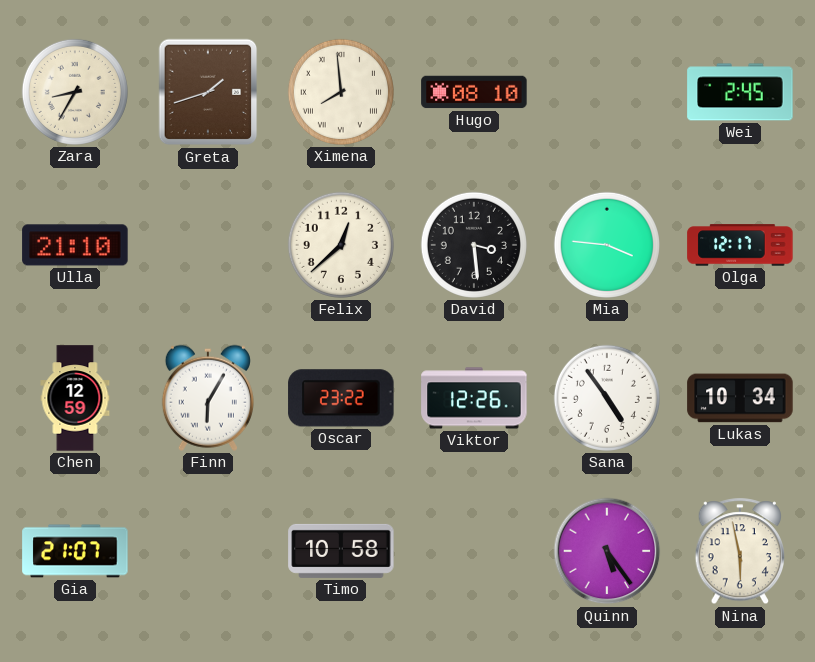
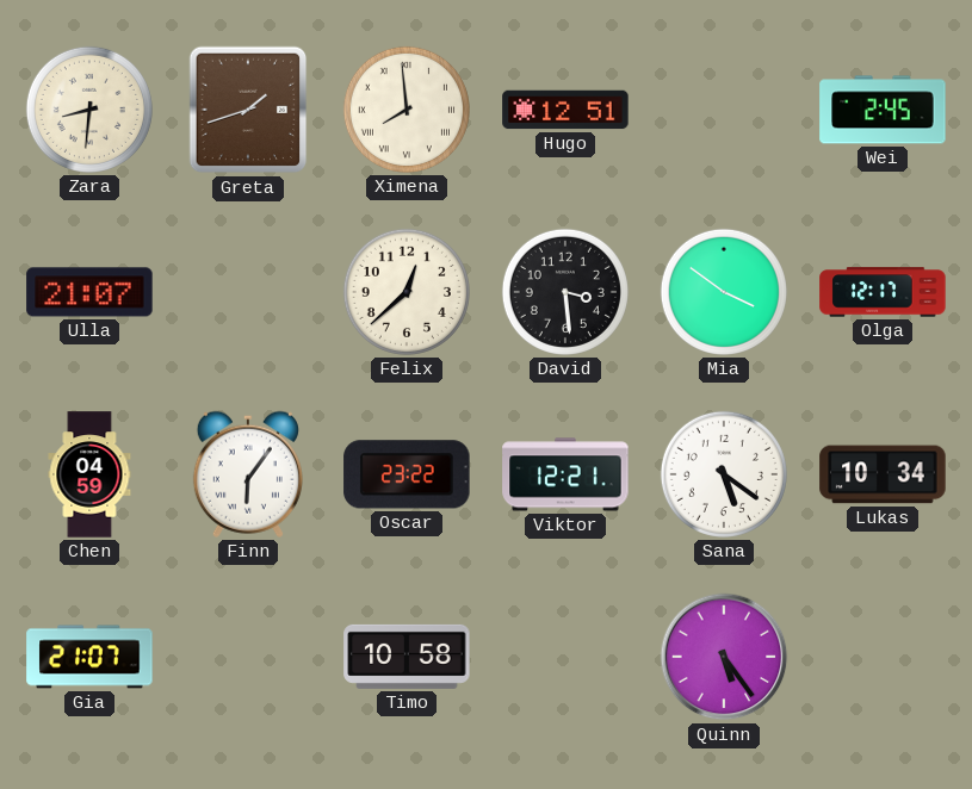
Zara: 8:35 -> 8:31 (89, 110)
Hugo: 08:10 -> 12:51 (565, 110)
Ulla: 21:10 -> 21:07 (89, 292)
Mia: 3:46 -> 3:51 (724, 292)
Chen: 12:59 -> 04:59 (89, 474)
Finn: 6:05 -> 6:06 (248, 474)
Viktor: 12:26 -> 12:21 (565, 474)
Sana: 4:54 -> 5:21 (724, 474)
Nina: 5:58 -> none (739, 552)
